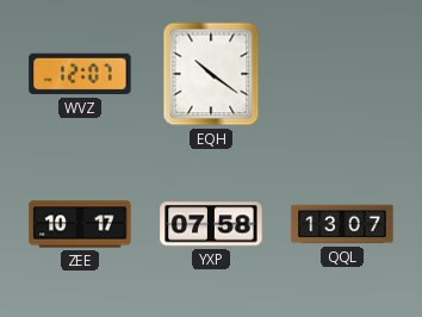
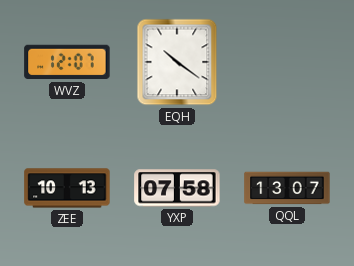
ZEE: 10:17 -> 10:13 (67, 188)
